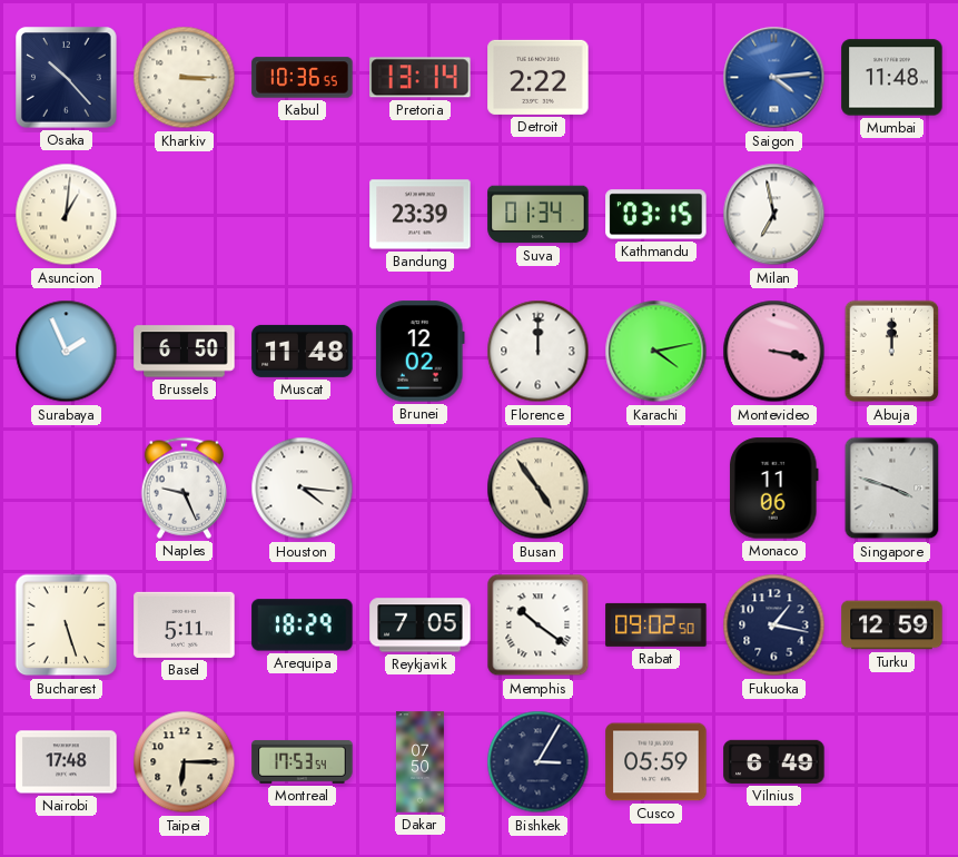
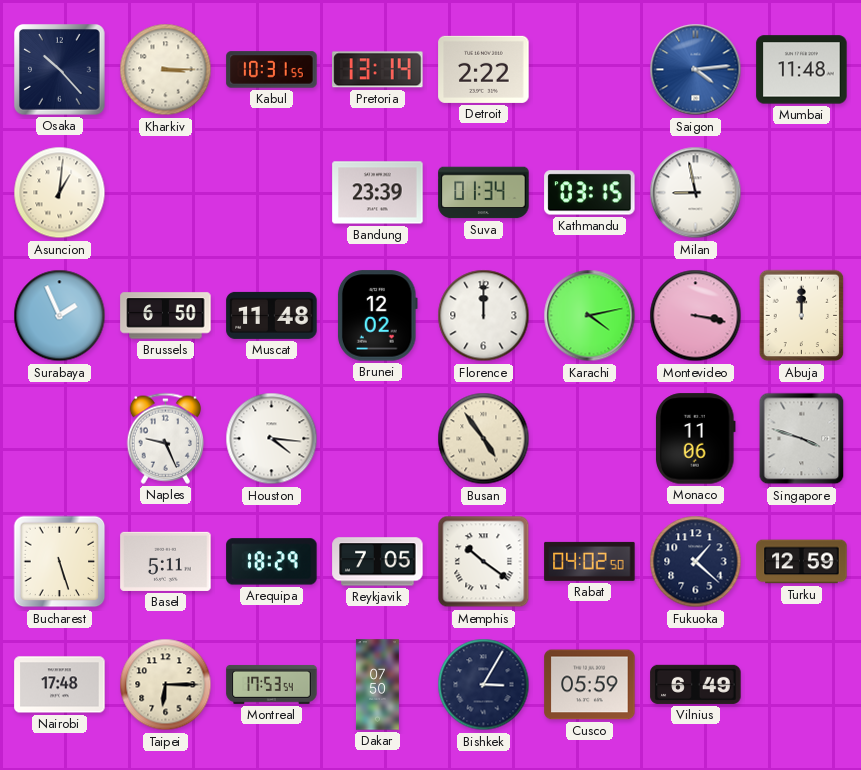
Kabul: 10:36 -> 10:31 (272, 70)
Milan: 6:58 -> 8:58 (696, 193)
Rabat: 09:02 -> 04:02 (590, 561)
Fukuoka: 1:17 -> 1:22 (696, 562)
